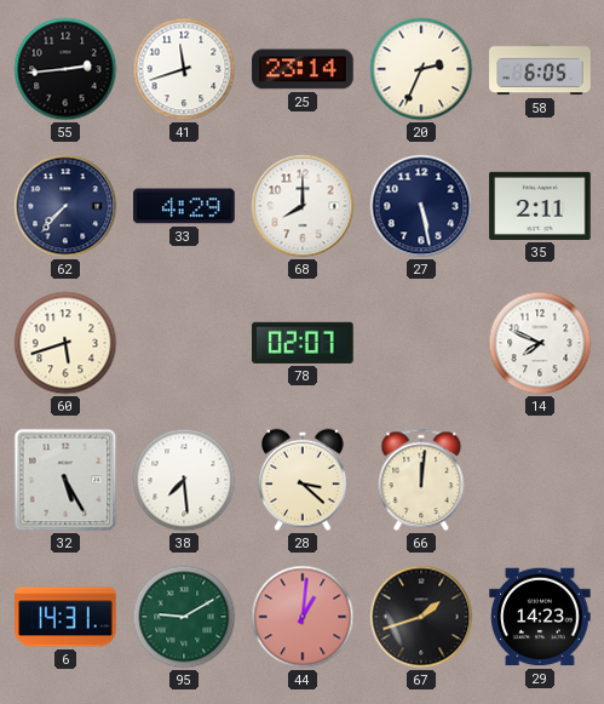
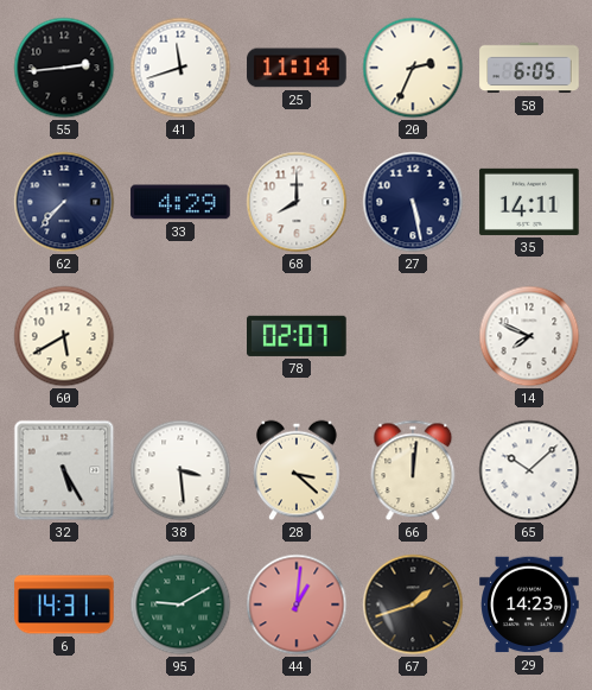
25: 23:14 -> 11:14 (297, 68)
35: 2:11 -> 14:11 (529, 202)
60: 5:42 -> 5:40 (64, 336)
38: 7:29 -> 3:29 (180, 470)
65: none -> 10:08 (529, 470)
